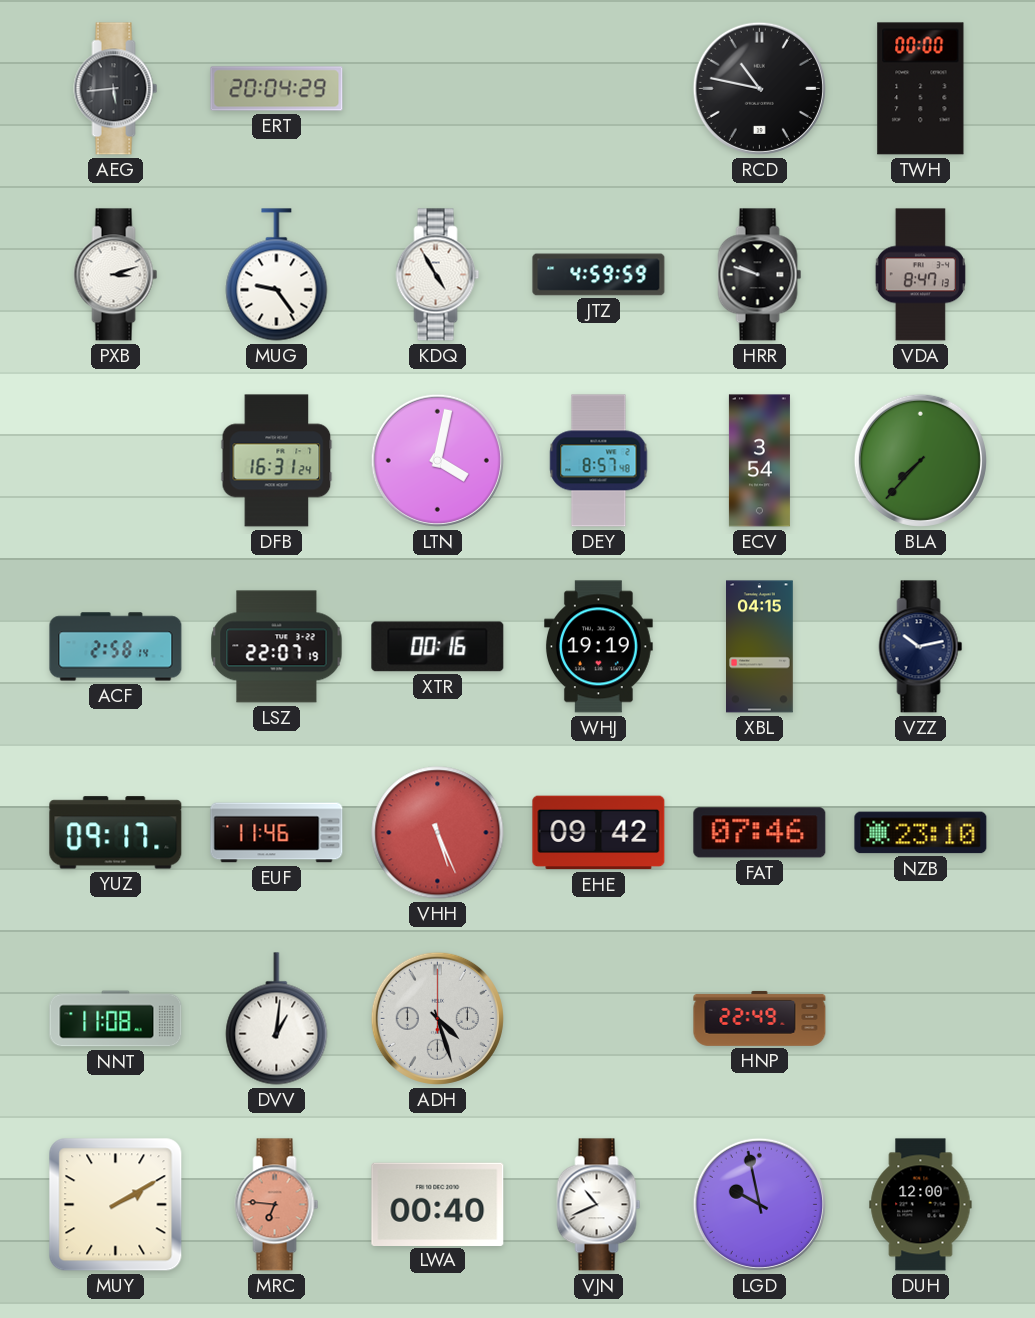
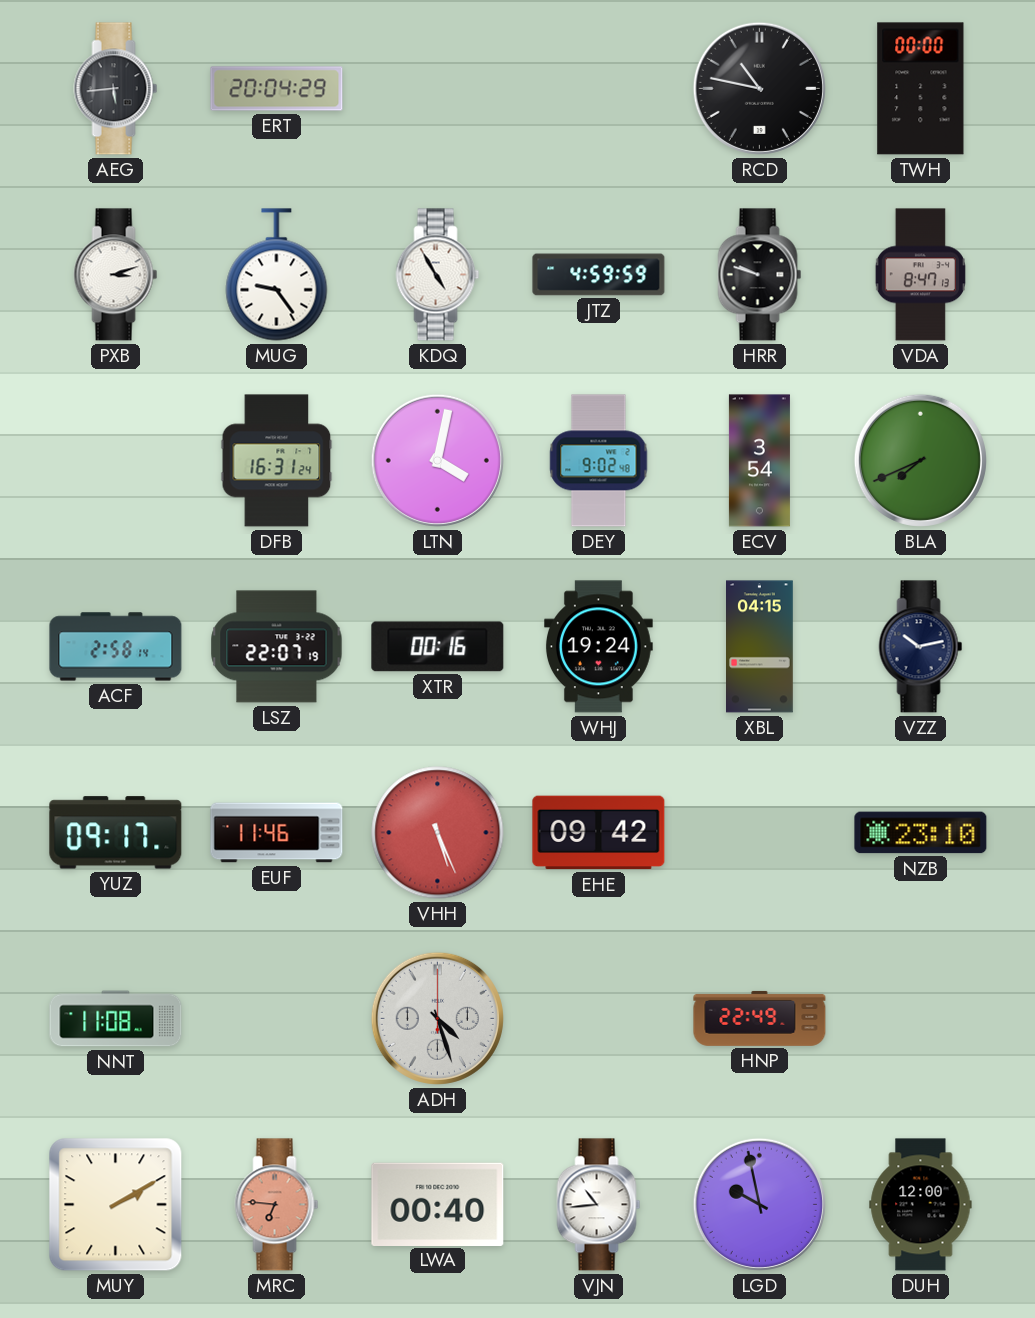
DEY: 8:57 -> 9:02 (599, 461)
BLA: 7:37 -> 7:41 (920, 460)
WHJ: 19:19 -> 19:24 (599, 647)
FAT: 07:46 -> none (760, 833)
DVV: 1:01 -> none (277, 1019)
VJN: 10:41 -> 10:44 (599, 1205)
